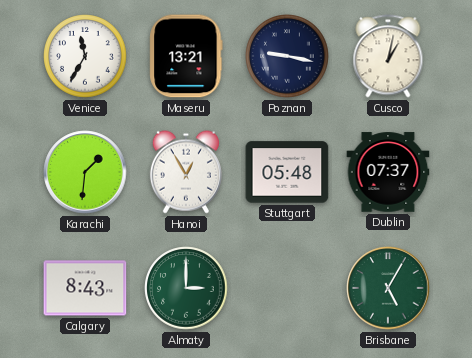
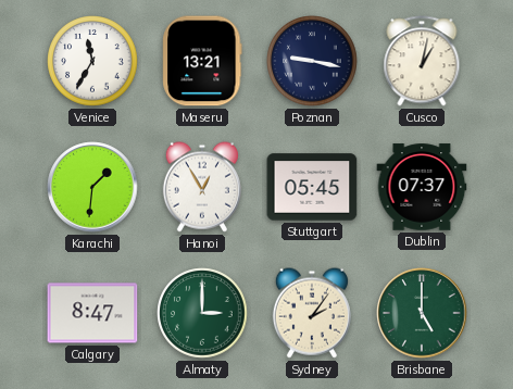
Stuttgart: 05:48 -> 05:45 (312, 187)
Calgary: 8:43 -> 8:47 (92, 313)
Sydney: none -> 2:06 (312, 313)
Brisbane: 5:05 -> 5:00 (422, 313)
